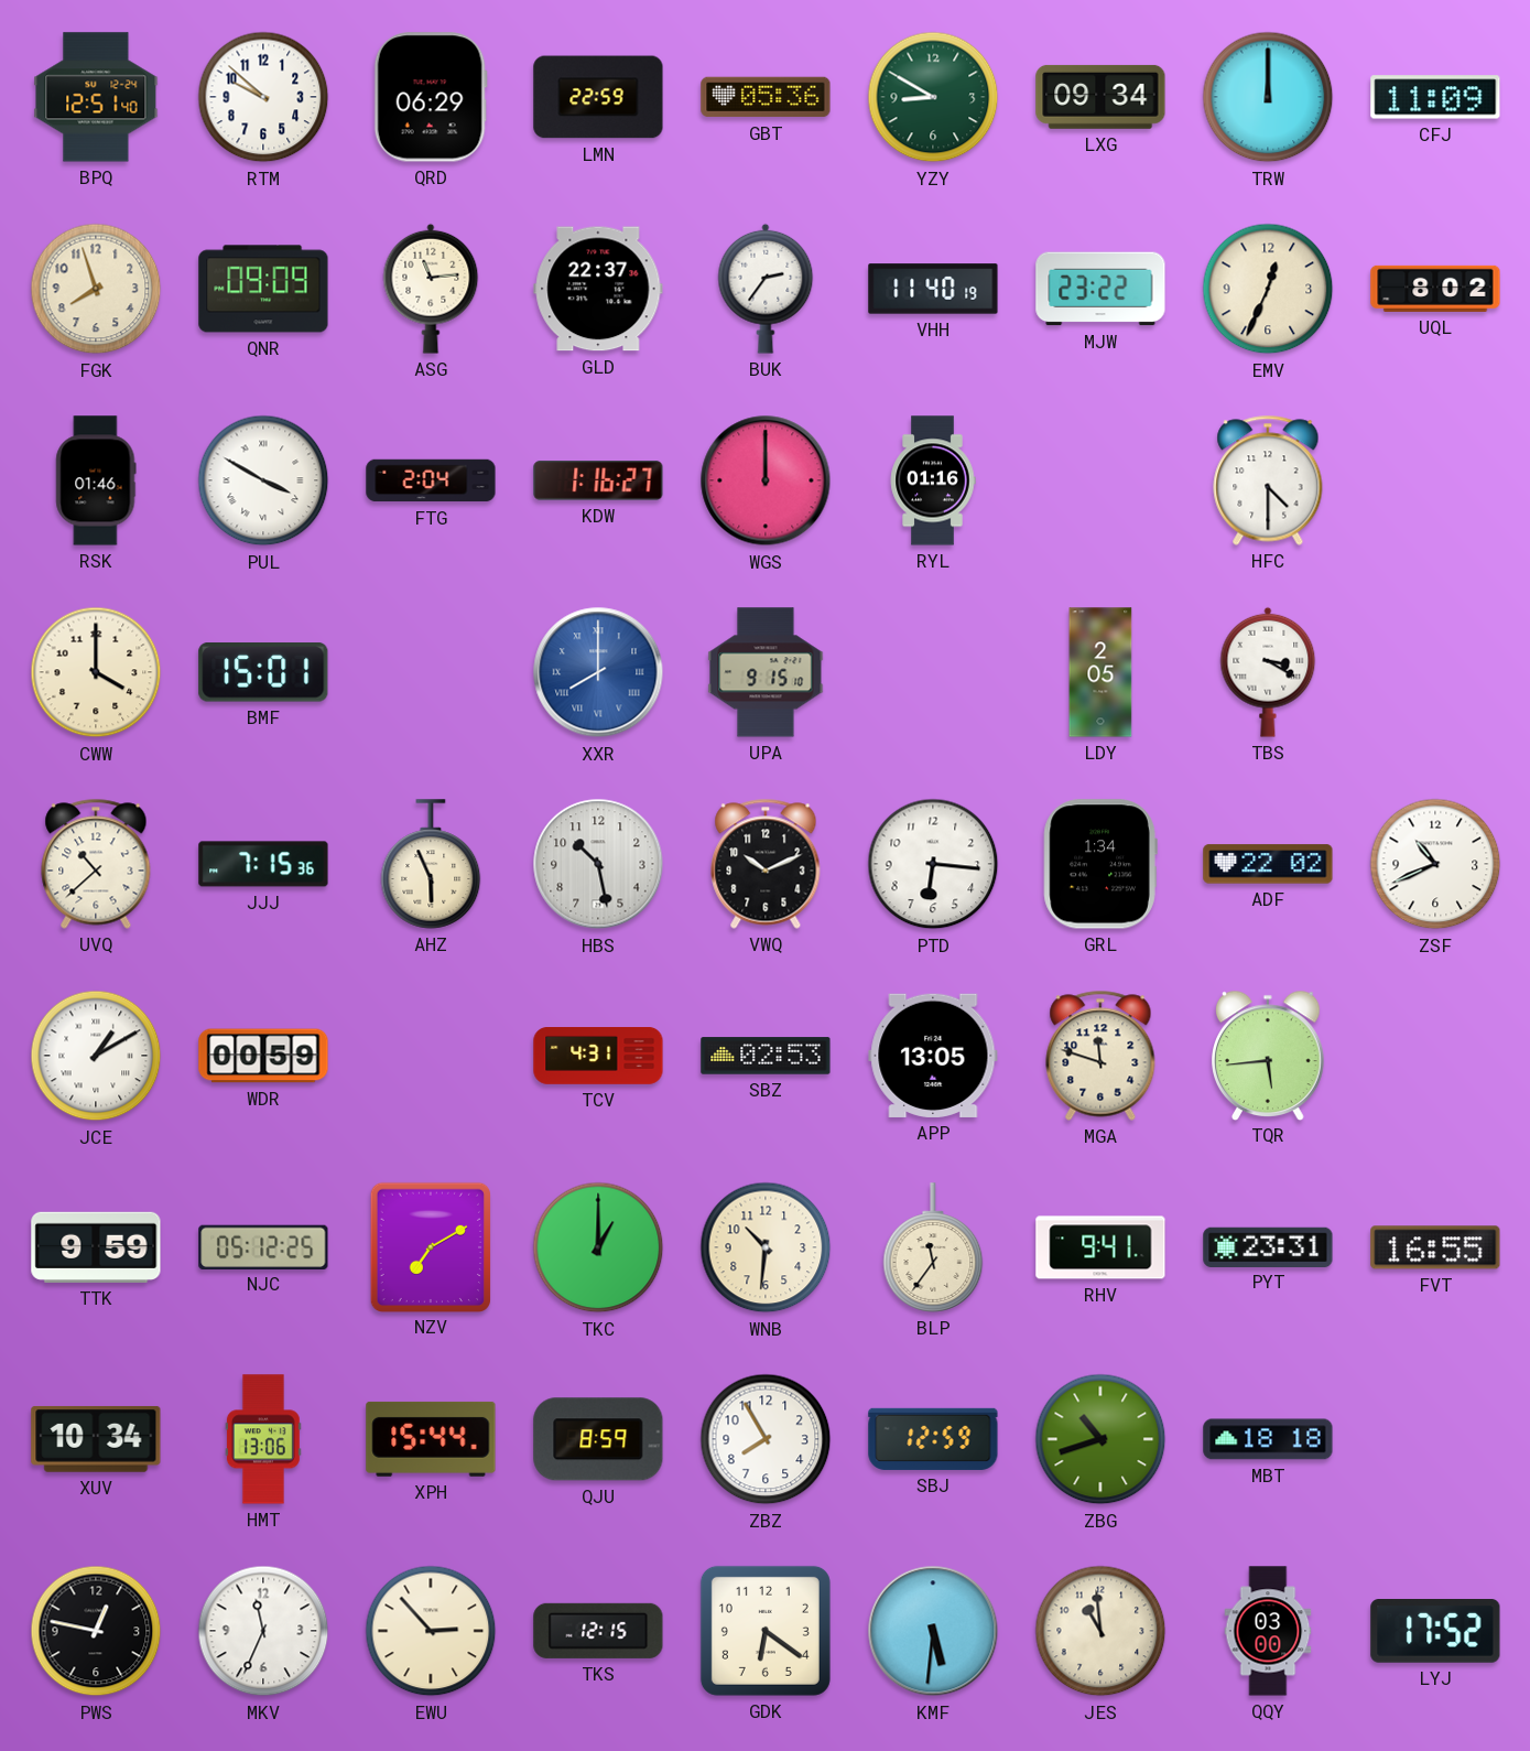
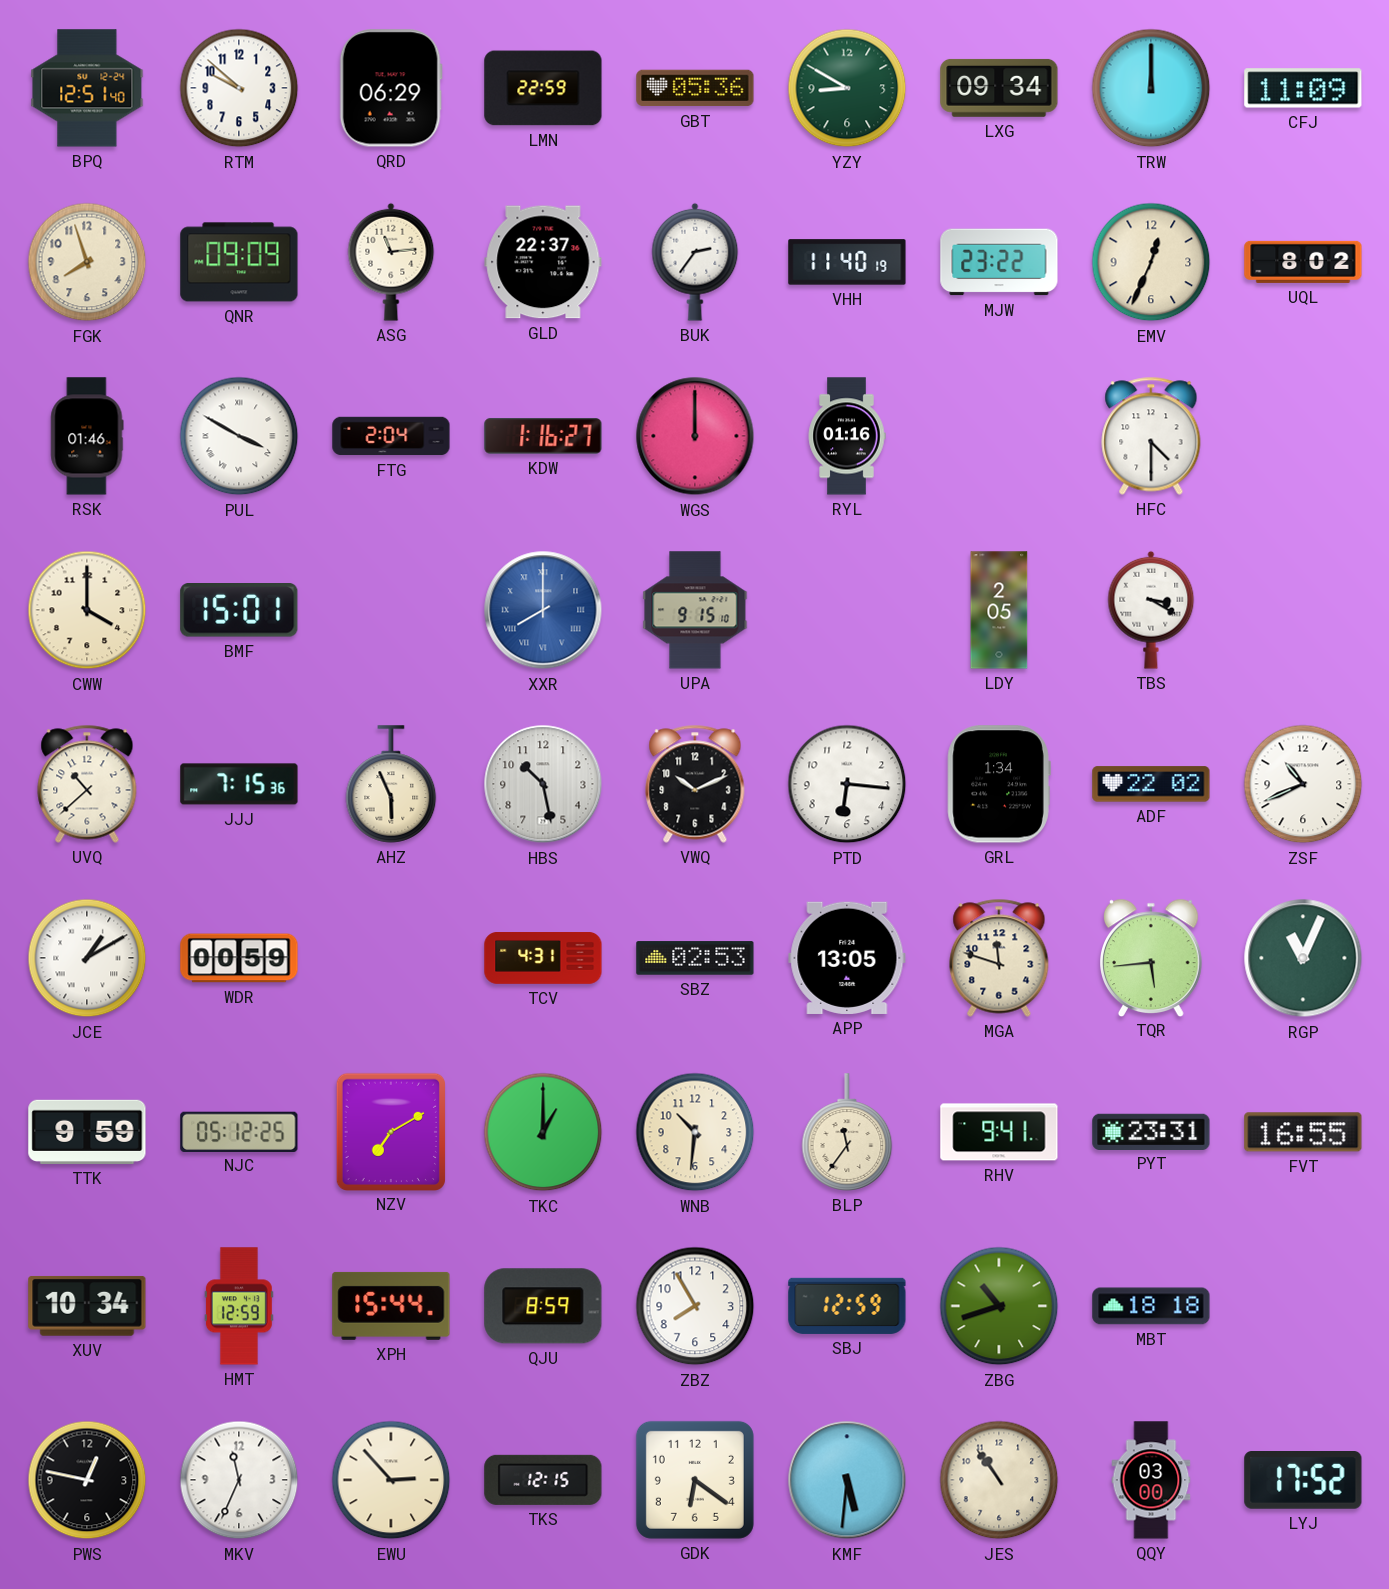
RGP: none -> 11:04 (1303, 958)
HMT: 13:06 -> 12:59 (239, 1306)
JES: 10:59 -> 10:54 (999, 1480)
